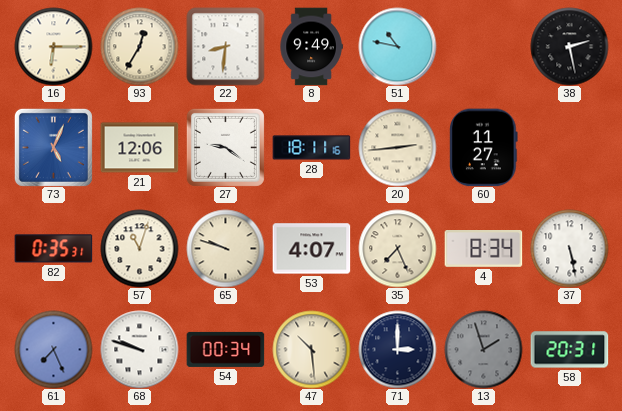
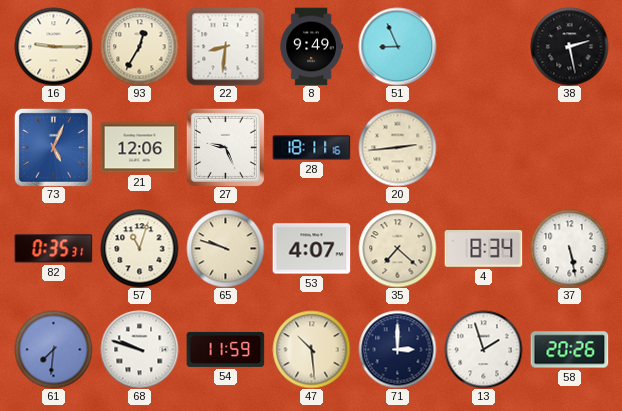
16: 6:15 -> 9:15 (53, 46)
51: 10:47 -> 8:56 (397, 46)
27: 9:21 -> 9:26 (225, 147)
60: 11:27 -> none (484, 147)
35: 7:26 -> 7:22 (397, 248)
61: 7:26 -> 7:31 (53, 349)
54: 00:34 -> 11:59 (225, 349)
13 dial: grey -> white (483, 349)
58: 20:31 -> 20:26 (569, 350)
